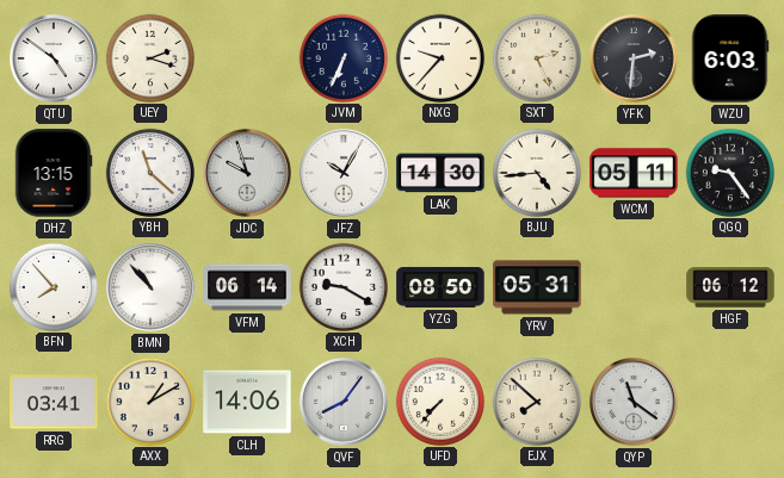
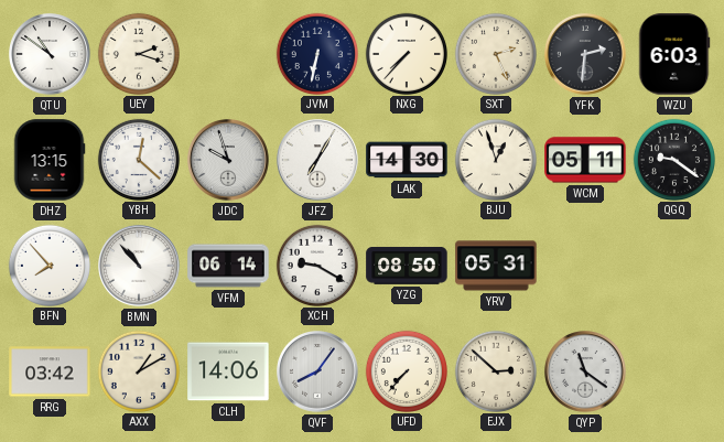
QTU: 4:51 -> 10:51 (50, 54)
JVM: 6:34 -> 6:32 (316, 53)
NXG: 9:37 -> 7:37 (406, 53)
YBH: 11:22 -> 12:22 (138, 159)
JFZ: 10:05 -> 7:05 (317, 160)
BJU: 4:44 -> 12:57 (495, 159)
QGQ: 9:24 -> 9:21 (673, 159)
HGF: 06:12 -> none (730, 287)
RRG: 03:41 -> 03:42 (50, 371)
EJX: 7:52 -> 2:52 (495, 370)
